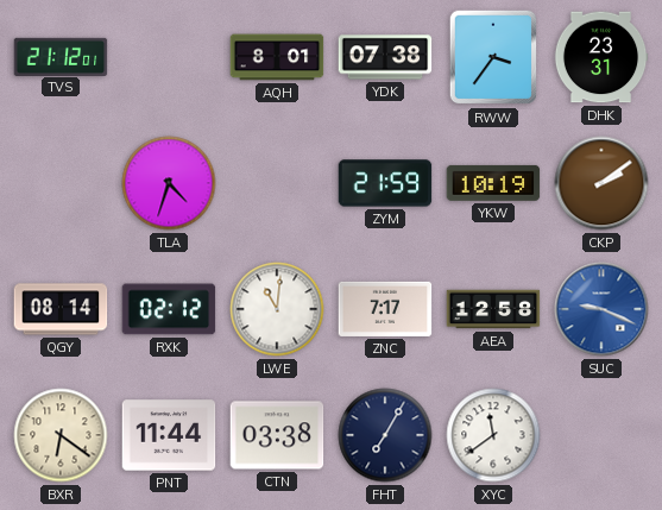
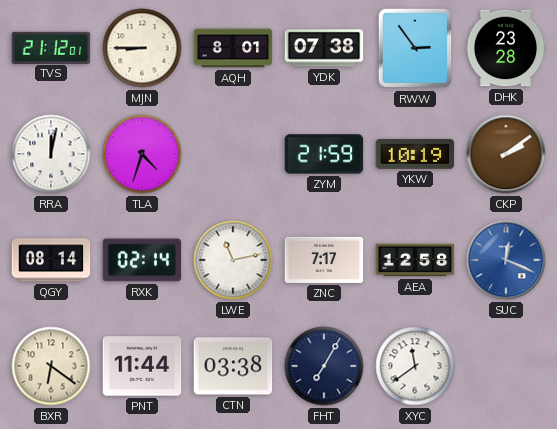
MJN: none -> 8:45 (142, 48)
RWW: 3:36 -> 2:54 (415, 48)
DHK: 23:31 -> 23:28 (506, 48)
RRA: none -> 12:02 (51, 154)
RXK: 02:12 -> 02:14 (142, 260)
LWE: 11:01 -> 11:13 (233, 260)
SUC: 9:19 -> 12:19 (506, 260)
